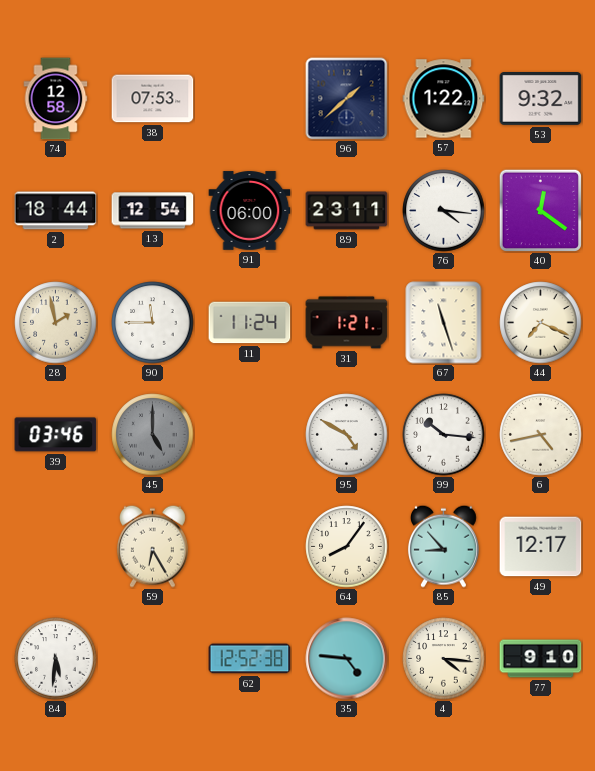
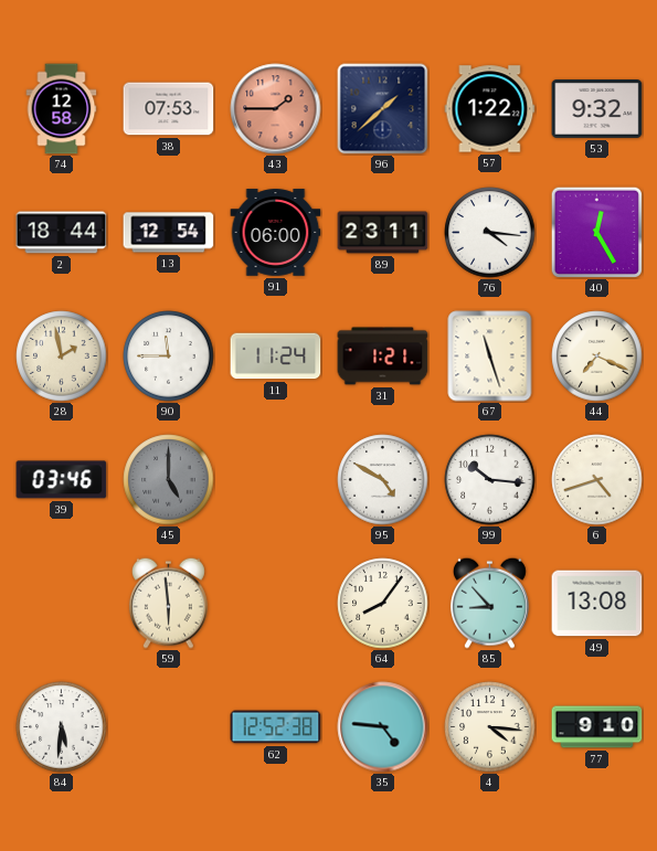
43: none -> 1:45 (276, 109)
40: 12:21 -> 12:25 (596, 232)
6: 4:43 -> 4:42 (597, 480)
59: 6:25 -> 5:59 (168, 603)
49: 12:17 -> 13:08 (597, 604)
